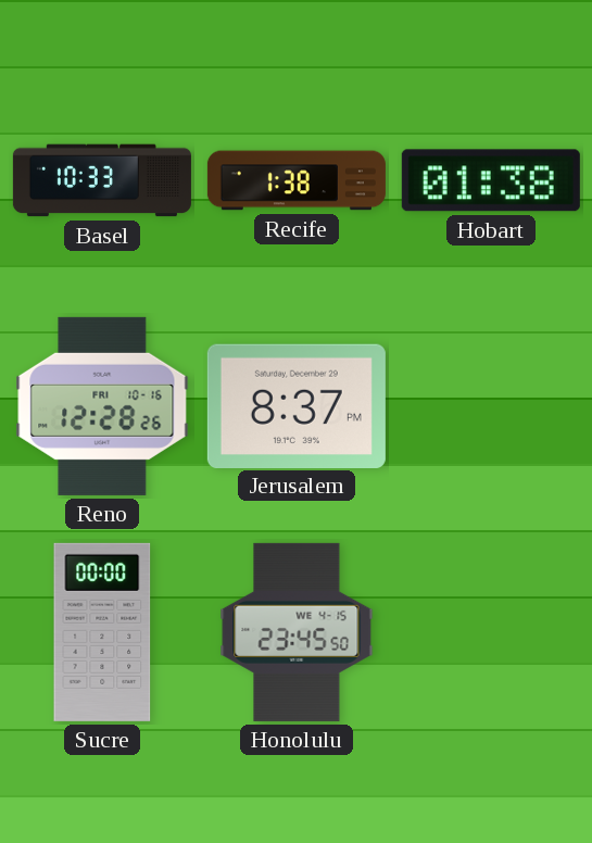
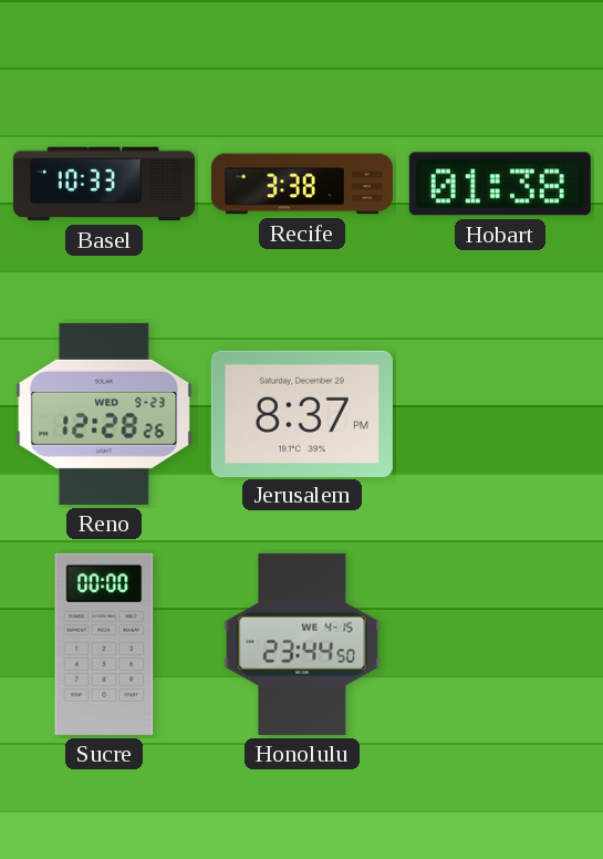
Recife: 1:38 -> 3:38 (302, 184)
Reno date: FRI 10-16 -> WED 9-23 (104, 414)
Honolulu: 23:45 -> 23:44 (302, 644)
